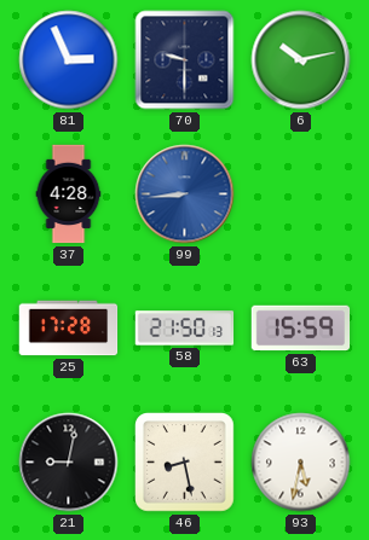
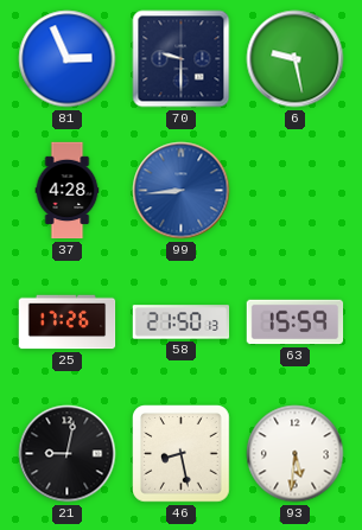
6: 10:13 -> 9:28 (296, 59)
25: 17:28 -> 17:26 (68, 323)
93: 5:32 -> 5:31 (296, 454)
